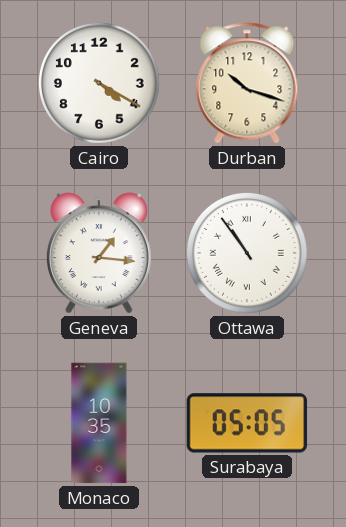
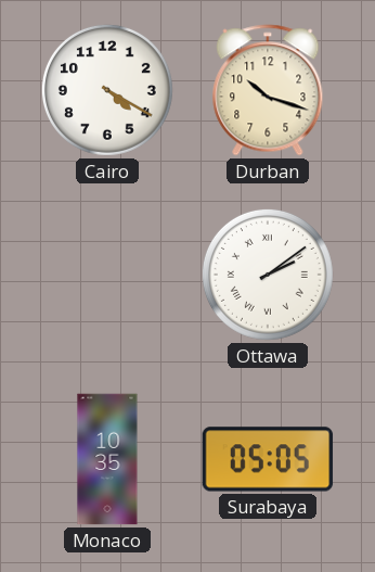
Geneva: 1:16 -> none (99, 253)
Ottawa: 10:54 -> 2:09 (268, 275)
